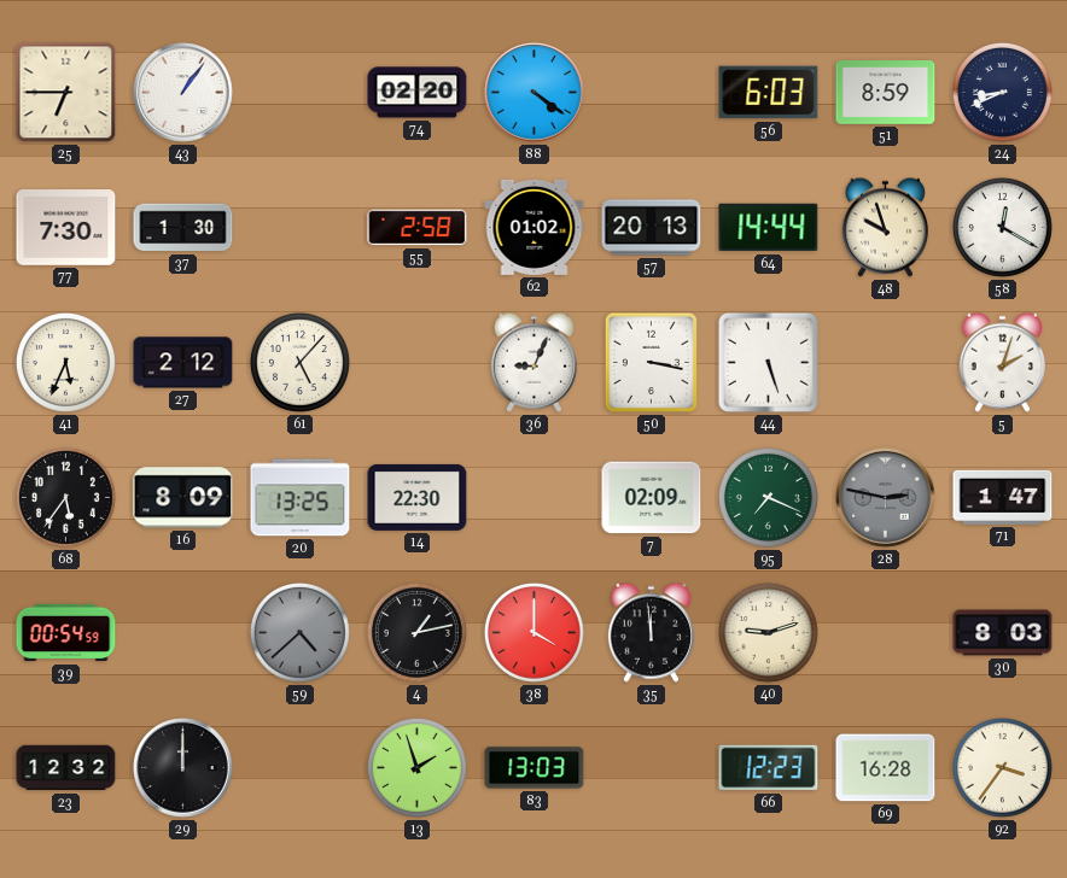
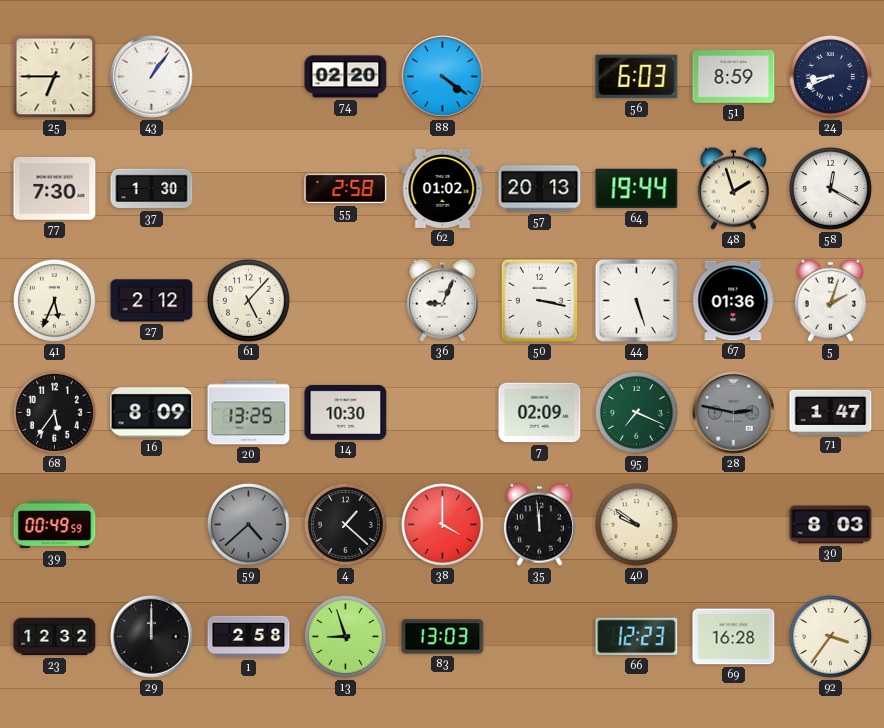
64: 14:44 -> 19:44 (637, 189)
48: 9:57 -> 1:57 (733, 188)
67: none -> 01:36 (734, 301)
14: 22:30 -> 10:30 (346, 412)
39: 00:54 -> 00:49 (55, 525)
4: 1:13 -> 1:22 (345, 524)
40: 9:12 -> 9:51 (636, 524)
1: none -> 2:58 (249, 637)
13: 1:57 -> 8:57 (345, 636)
